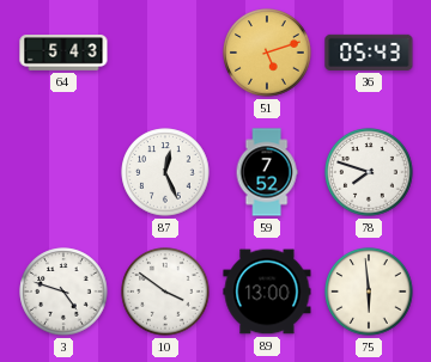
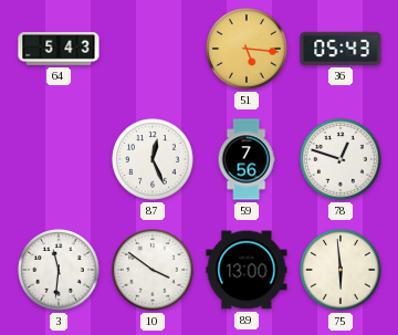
51: 5:12 -> 5:16 (247, 49)
59: 7:52 -> 7:56 (247, 159)
78: 7:48 -> 12:48 (341, 159)
3: 4:48 -> 11:31 (59, 270)
